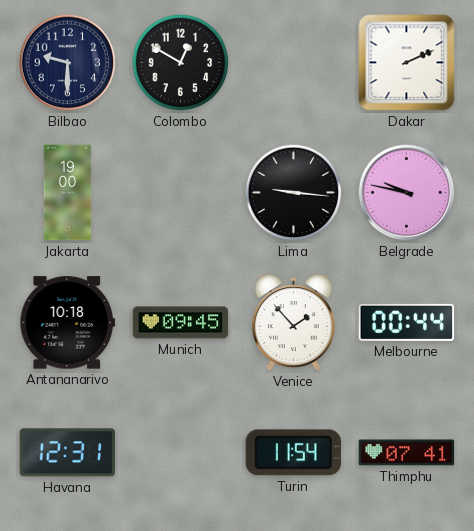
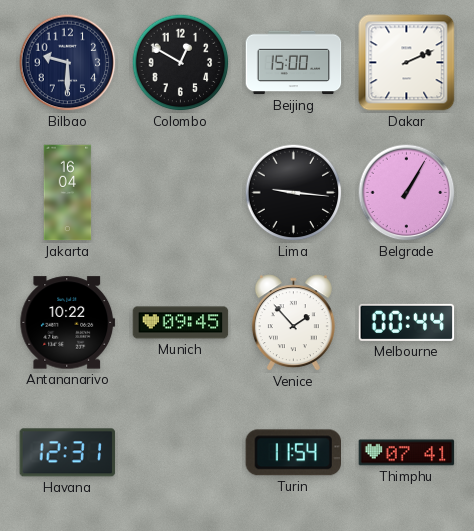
Beijing: none -> 15:00 (294, 63)
Jakarta: 19:00 -> 16:04 (68, 193)
Belgrade: 9:47 -> 1:05 (407, 193)
Antananarivo: 10:18 -> 10:22 (68, 323)
